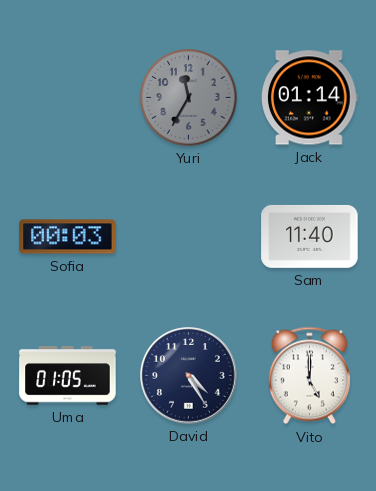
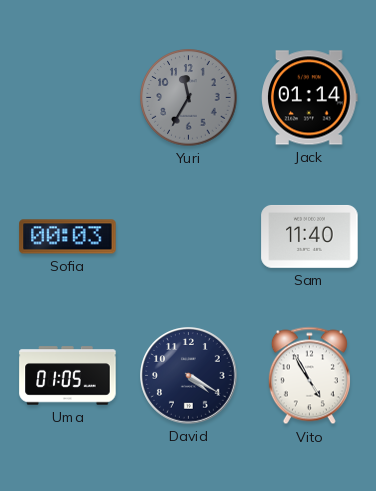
David: 4:25 -> 4:20 (189, 376)
Vito: 5:00 -> 4:55 (309, 376)
